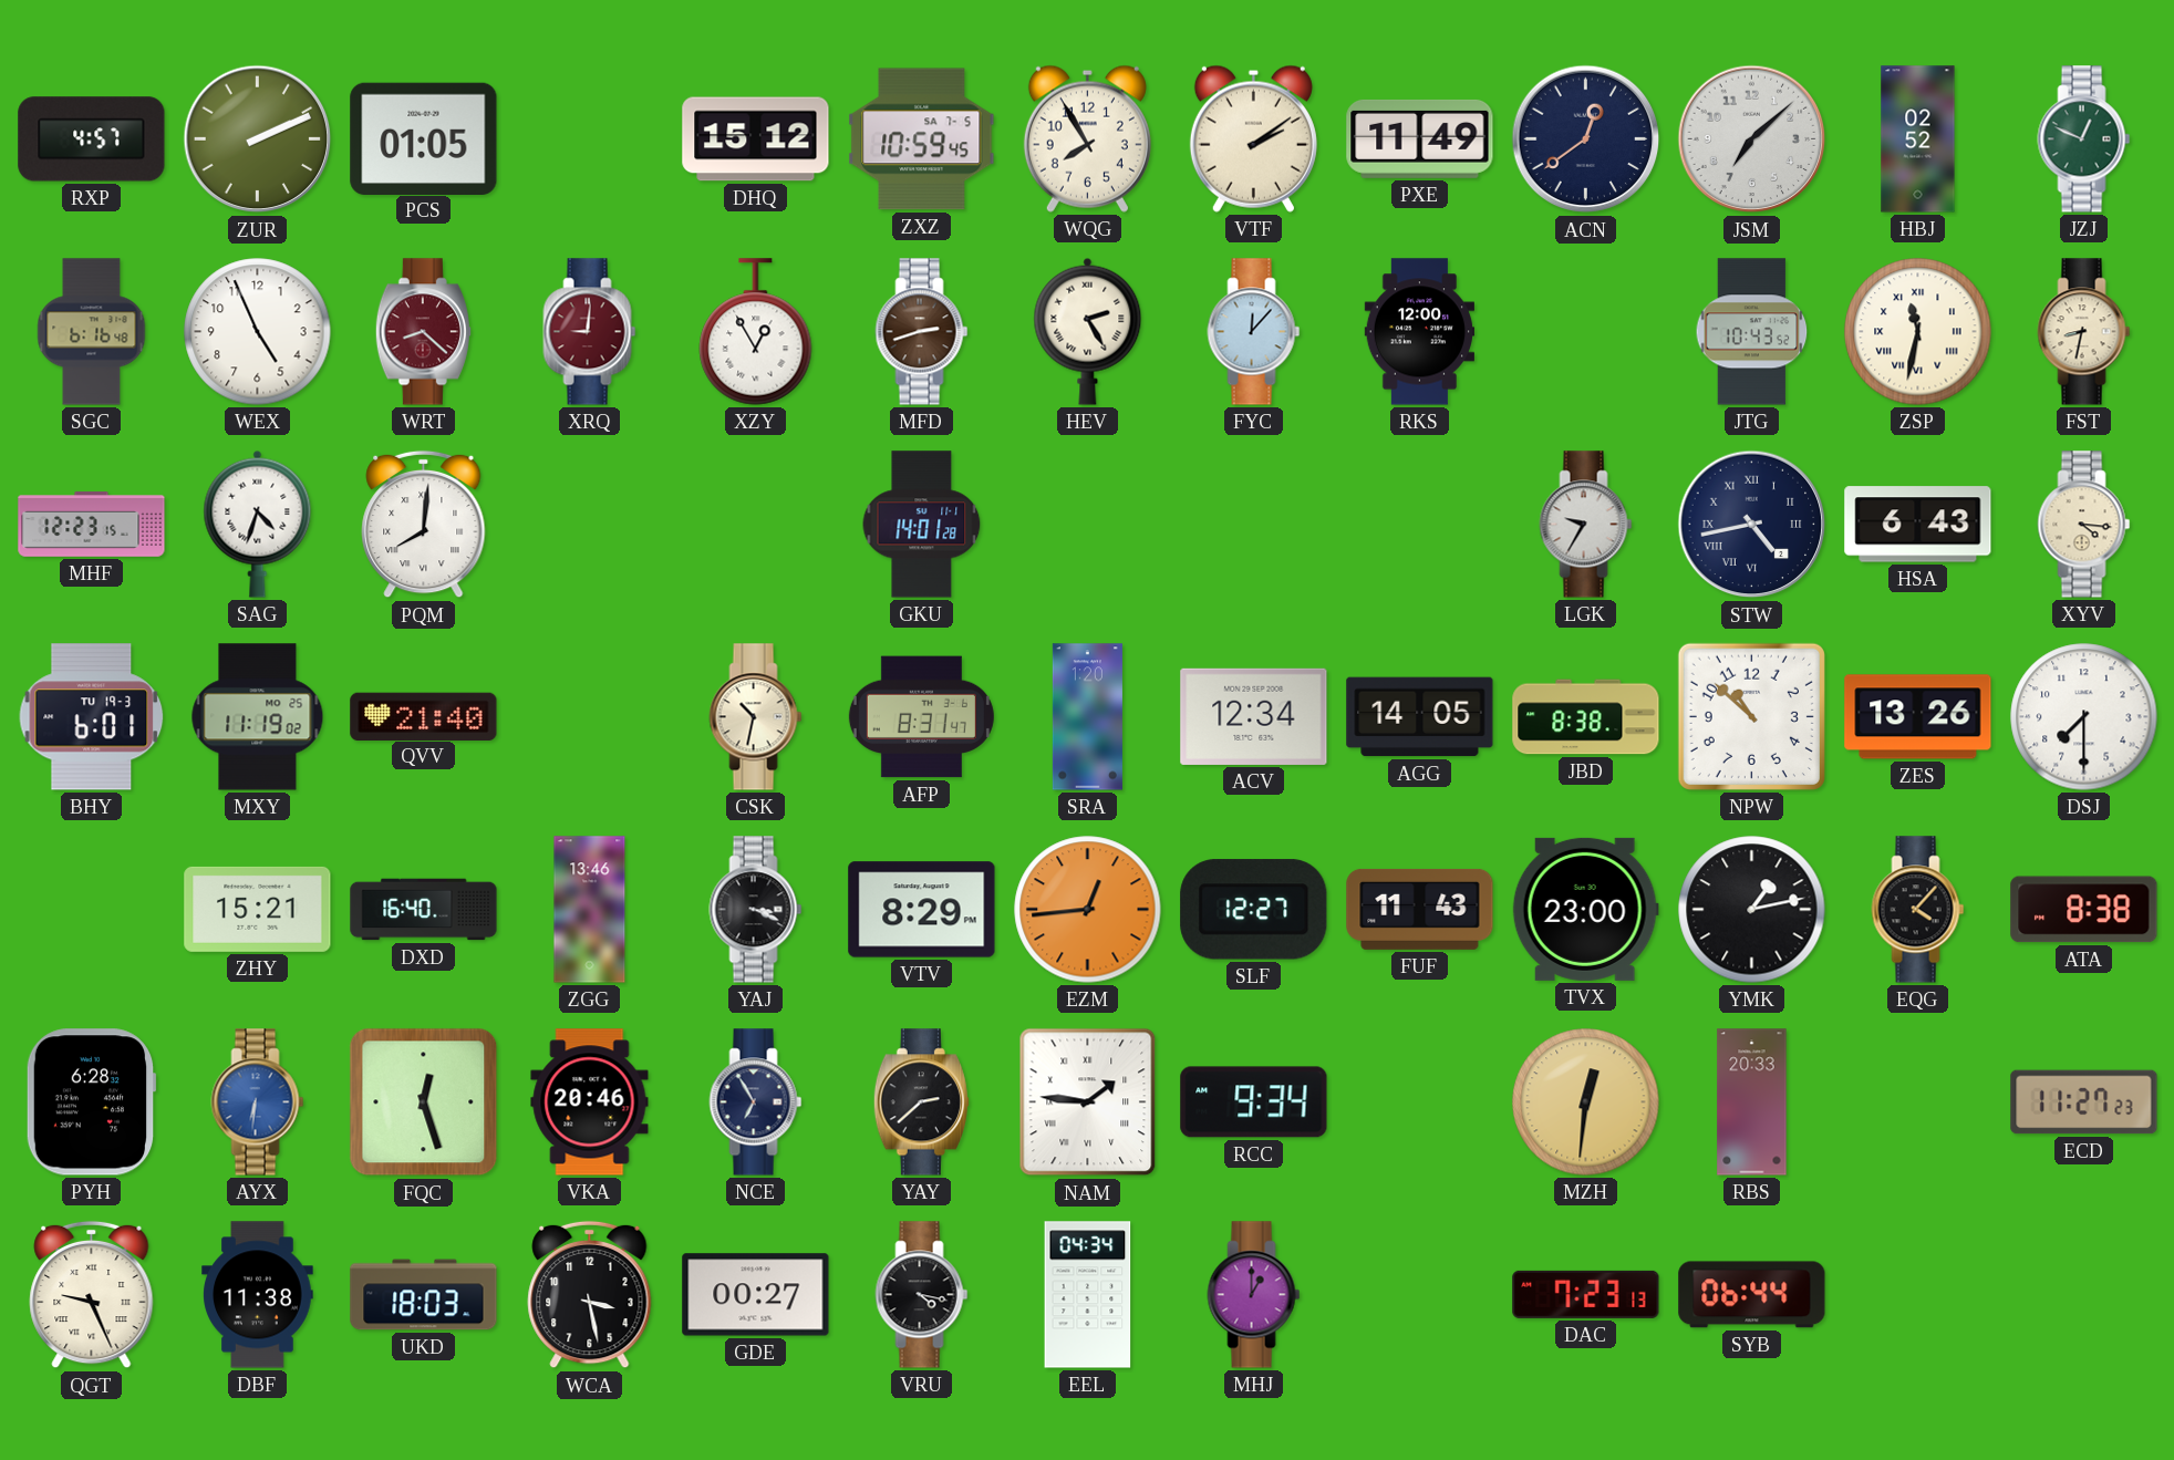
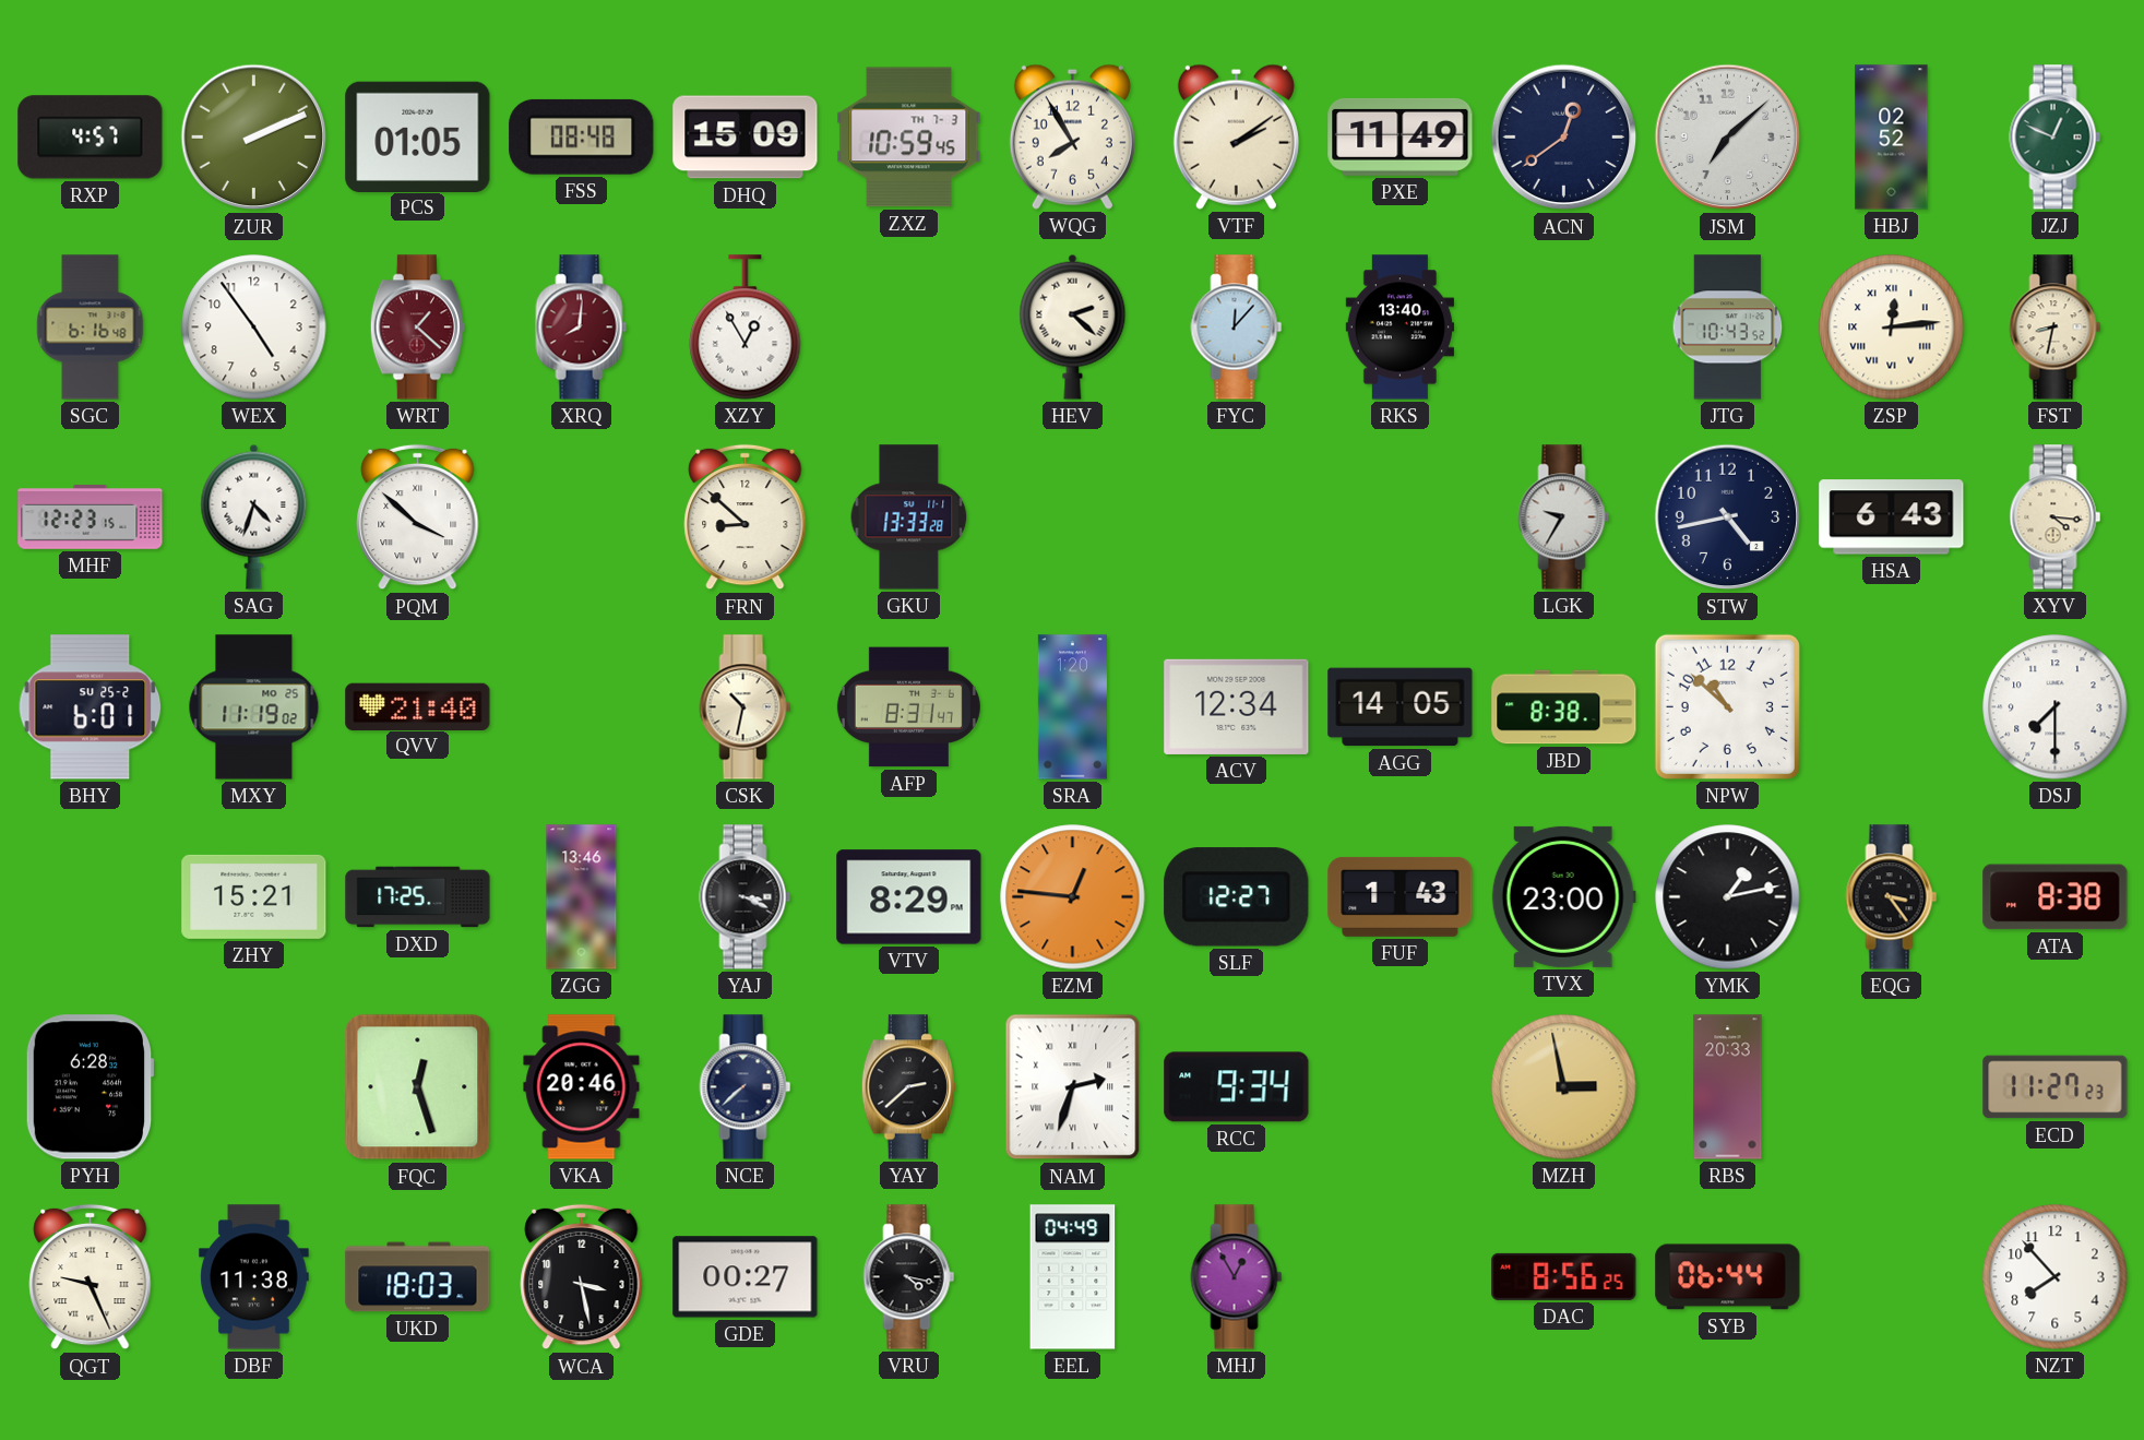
FSS: none -> 08:48 (582, 136)
DHQ: 15:12 -> 15:09 (746, 138)
ZXZ date: SA 7-5 -> TH 7-3 (909, 138)
WEX: 4:56 -> 4:54 (254, 328)
WRT: 8:22 -> 1:22 (417, 328)
XRQ: 9:01 -> 8:01 (582, 328)
MFD: 2:42 -> none (922, 332)
HEV: 2:25 -> 2:22 (1073, 326)
RKS: 12:00 -> 13:40 (1399, 328)
ZSP: 11:32 -> 12:14 (1892, 328)
PQM: 8:01 -> 3:52 (418, 517)
FRN: none -> 8:52 (746, 517)
GKU: 14:01 -> 13:33 (909, 517)
STW numerals: Roman -> Arabic (1728, 517)
BHY date: TU 19-3 -> SU 25-2 (91, 707)
ZES: 13:26 -> none (1918, 717)
DXD: 16:40 -> 17:25 (418, 897)
EZM: 12:44 -> 12:46 (1073, 897)
FUF: 11:43 -> 1:43 (1401, 896)
EQG: 4:07 -> 3:24 (1892, 897)
AYX: 6:31 -> none (258, 1102)
NCE: 6:55 -> 7:38 (746, 1087)
NAM: 1:46 -> 2:33 (1073, 1087)
MZH: 12:31 -> 2:58 (1564, 1087)
EEL: 04:34 -> 04:49 (1073, 1277)
MHJ: 1:00 -> 12:55 (1237, 1277)
DAC: 7:23 -> 8:56 (1564, 1276)
NZT: none -> 7:53 (2056, 1277)
